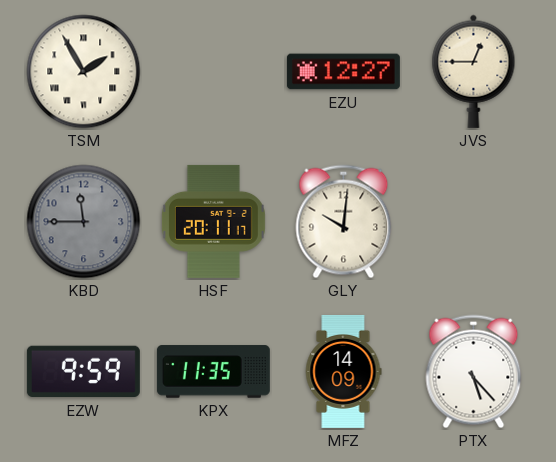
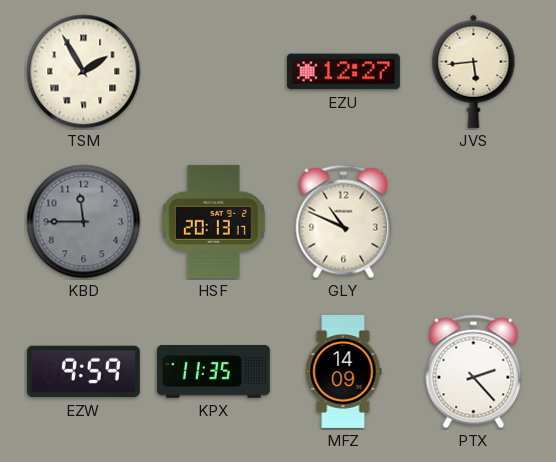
JVS: 12:45 -> 5:44 (474, 71)
HSF: 20:11 -> 20:13 (213, 221)
GLY: 10:01 -> 10:49 (344, 222)
PTX: 5:23 -> 2:23 (474, 372)
